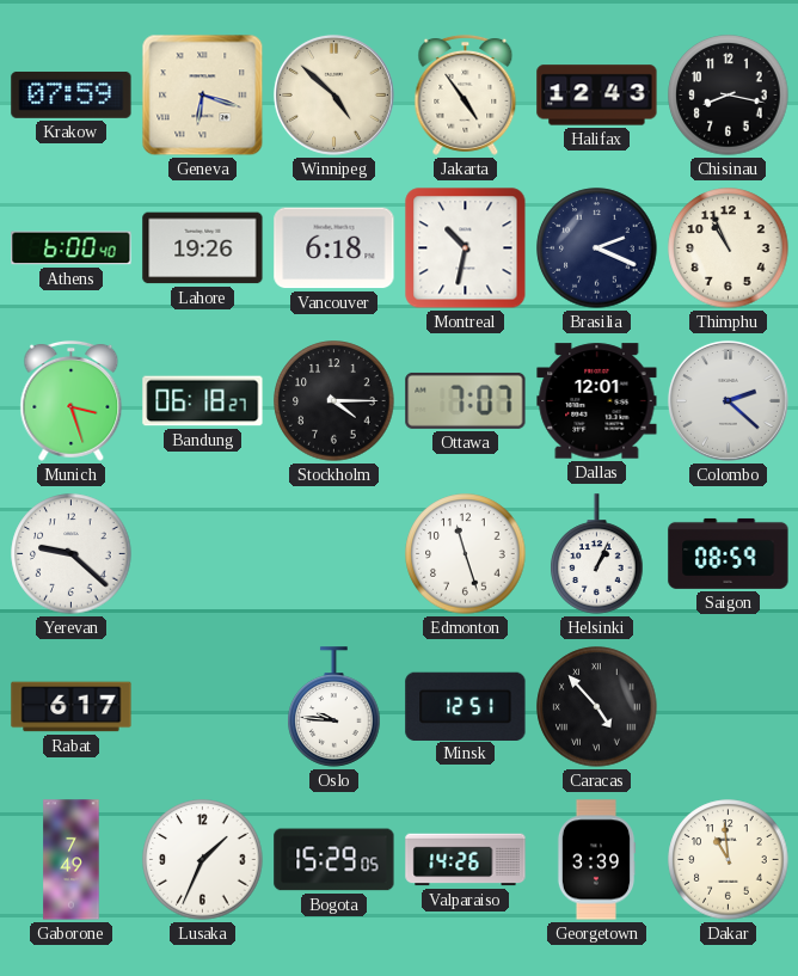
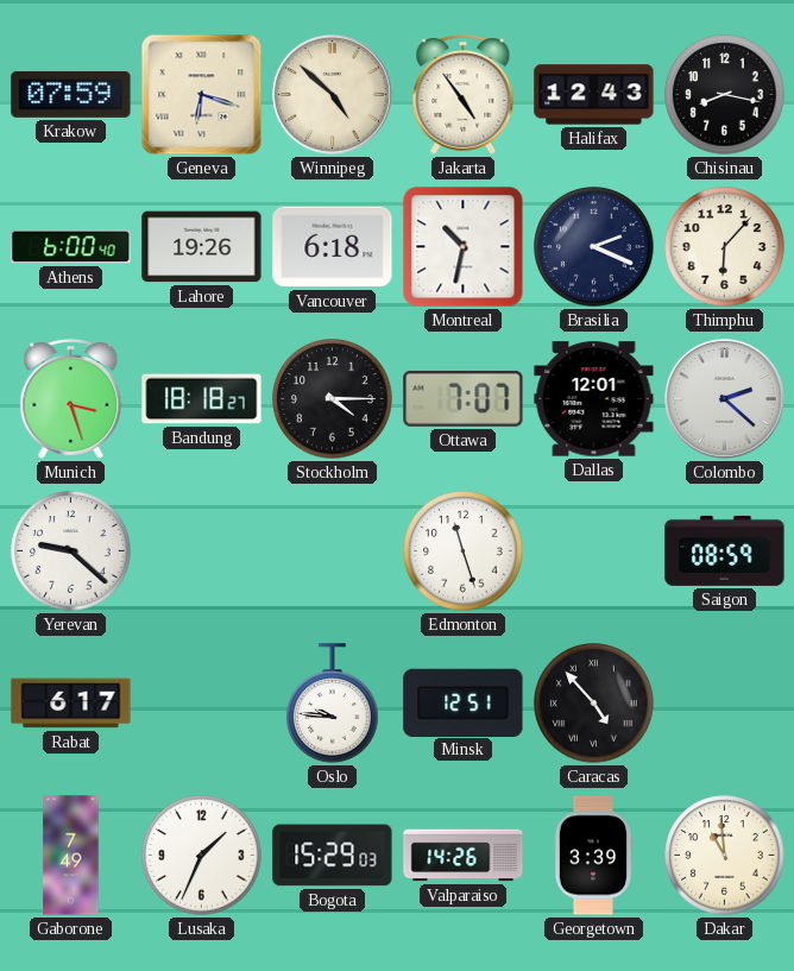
Thimphu: 10:56 -> 6:07 (725, 247)
Bandung: 06:18 -> 18:18 (202, 399)
Helsinki: 1:04 -> none (597, 554)
Bogota: 15:29:05 -> 15:29:03 (333, 856)
